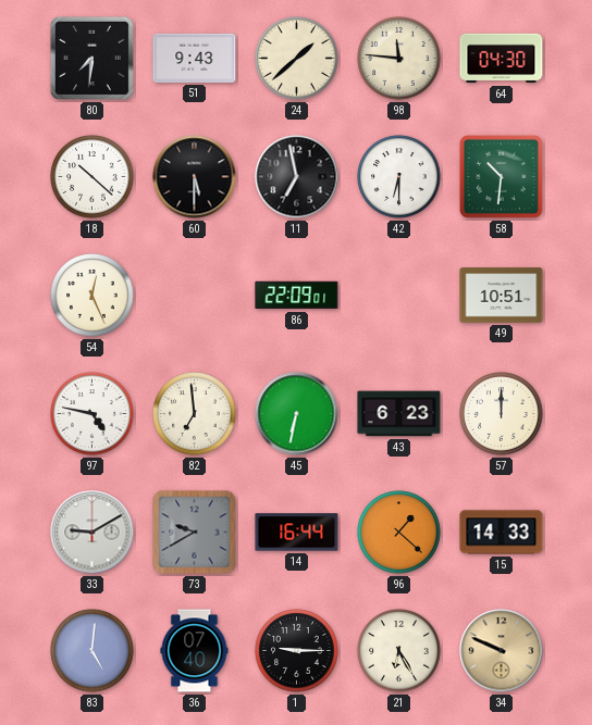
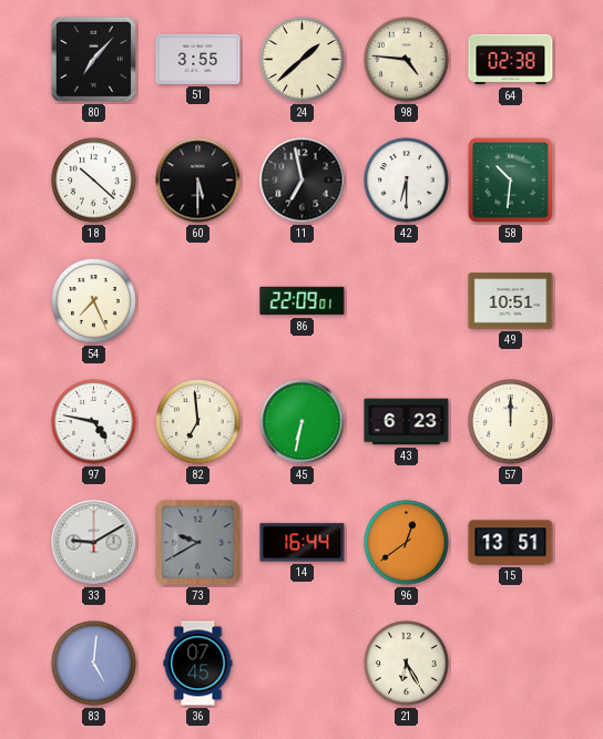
80: 7:31 -> 7:07 (93, 59)
51: 9:43 -> 3:55 (198, 59)
98: 11:46 -> 4:46 (407, 60)
64: 04:30 -> 02:38 (511, 60)
54: 12:26 -> 7:26 (94, 301)
96: 1:22 -> 12:39 (407, 543)
15: 14:33 -> 13:51 (511, 543)
36: 07:40 -> 07:45 (198, 664)
1: 9:15 -> none (297, 651)
34: 9:49 -> none (502, 651)
